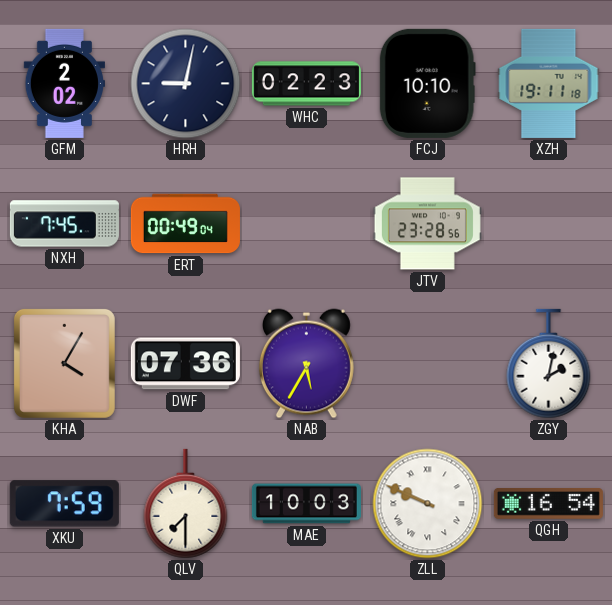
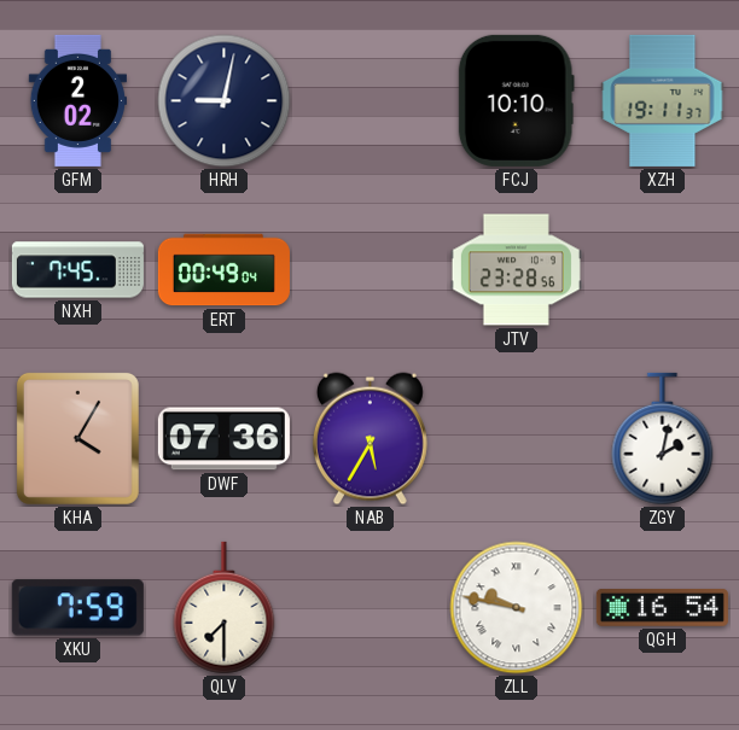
WHC: 02:23 -> none (306, 84)
XZH: 19:11:18 -> 19:11:37 (663, 100)
MAE: 10:03 -> none (306, 504)
ZLL: 9:49 -> 9:47 (517, 608)
